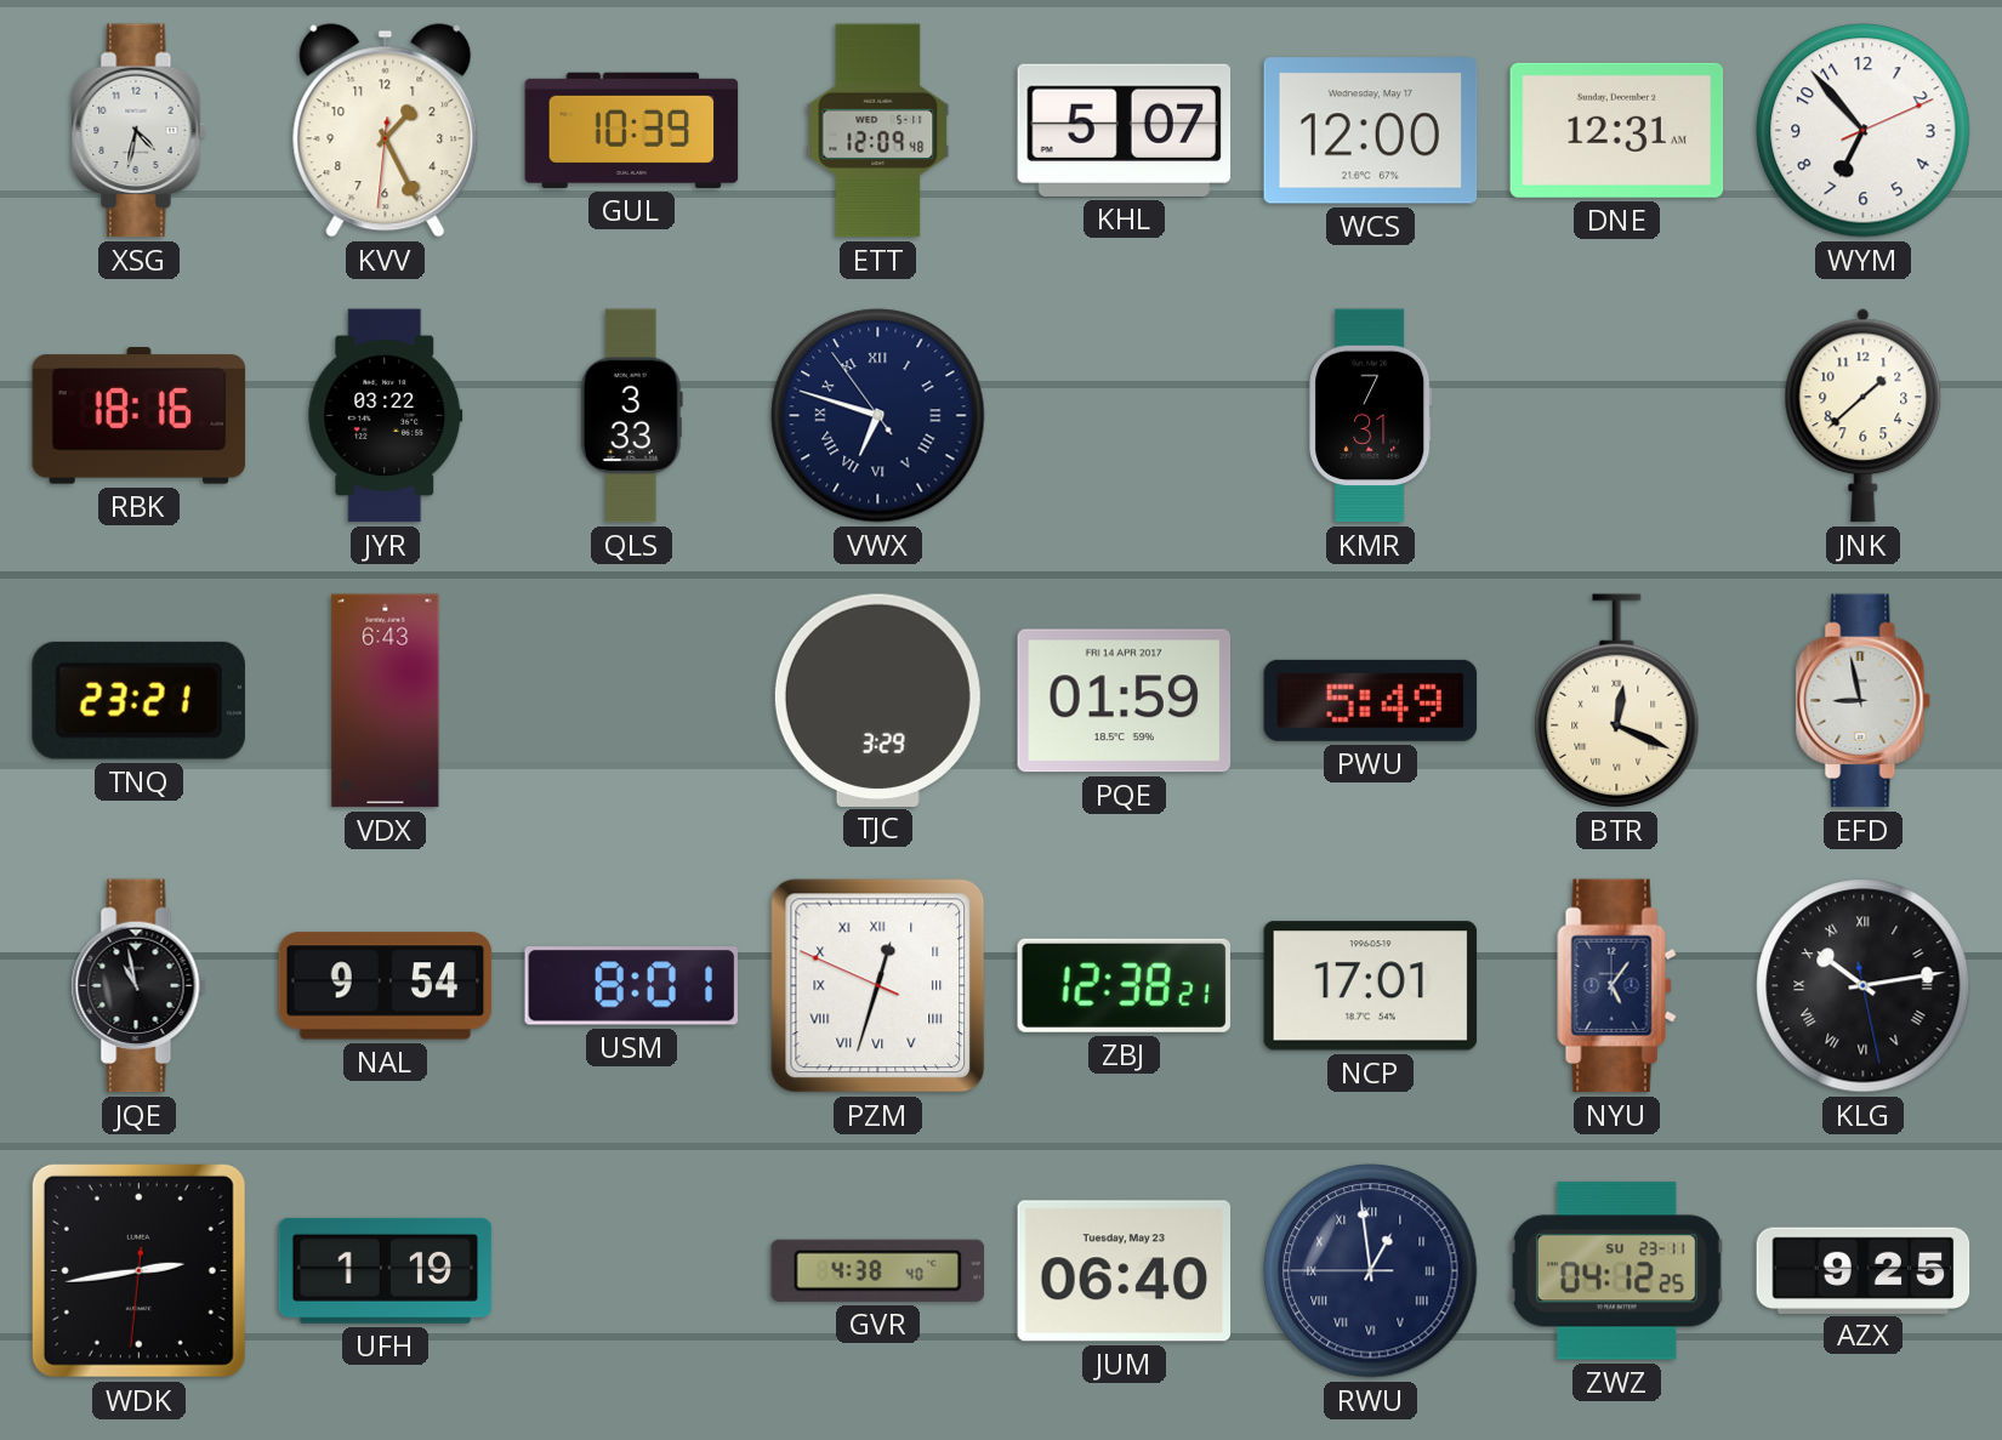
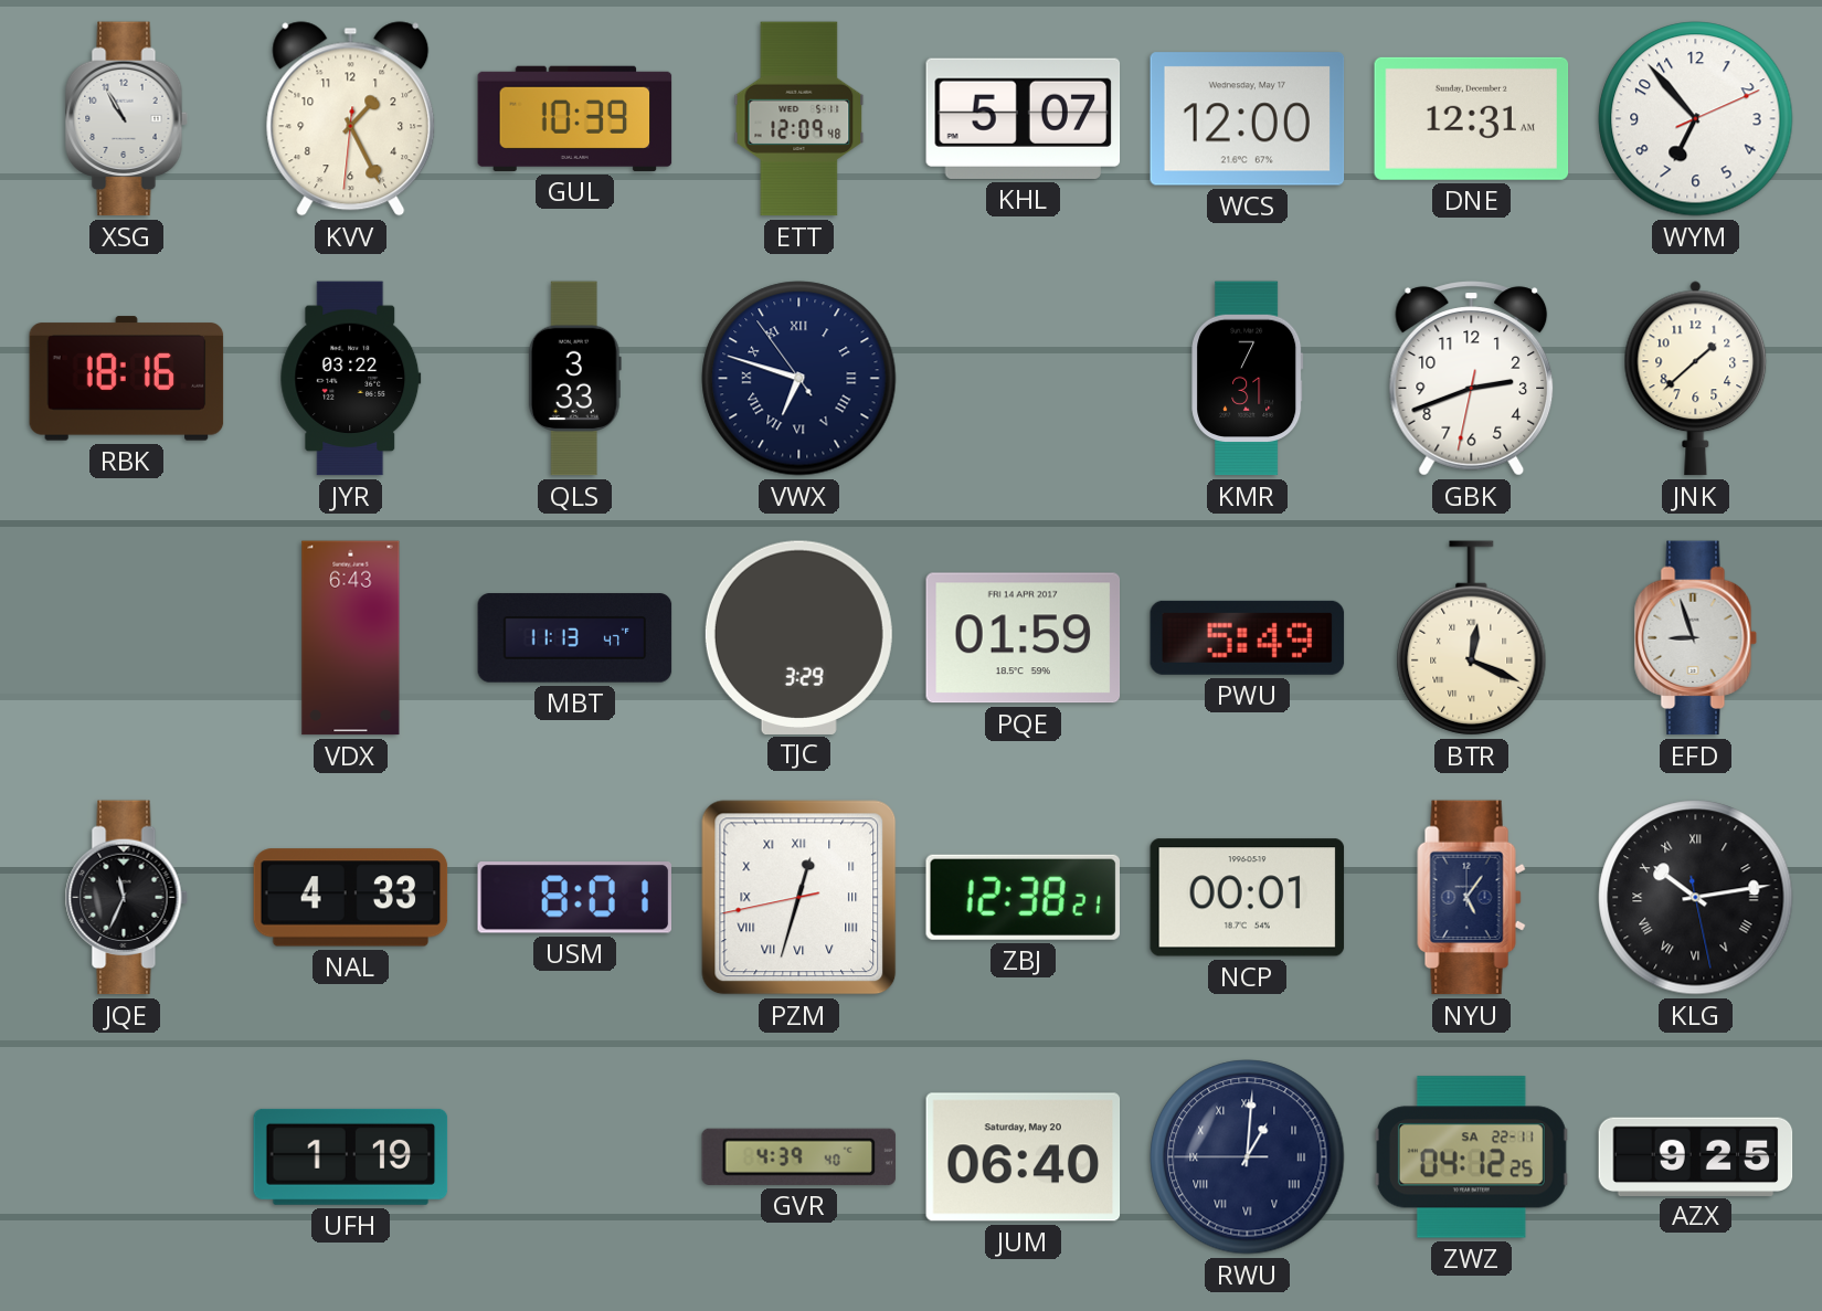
XSG: 4:32 -> 10:55 (126, 119)
GBK: none -> 2:41 (1472, 379)
TNQ: 23:21 -> none (138, 700)
MBT: none -> 11:13 (575, 638)
EFD: 8:58 -> 8:57 (1695, 638)
JQE: 10:58 -> 11:34 (126, 898)
NAL: 9:54 -> 4:33 (351, 898)
PZM: 12:32:49 -> 12:32:43 (799, 898)
NCP: 17:01 -> 00:01 (1248, 898)
WDK: 2:43 -> none (138, 1270)
GVR: 4:38 -> 4:39 (799, 1156)
JUM date: Tuesday, May 23 -> Saturday, May 20 (1024, 1157)
RWU: 12:58 -> 1:00 (1248, 1157)
ZWZ date: SU 23-11 -> SA 22-11 (1471, 1157)
